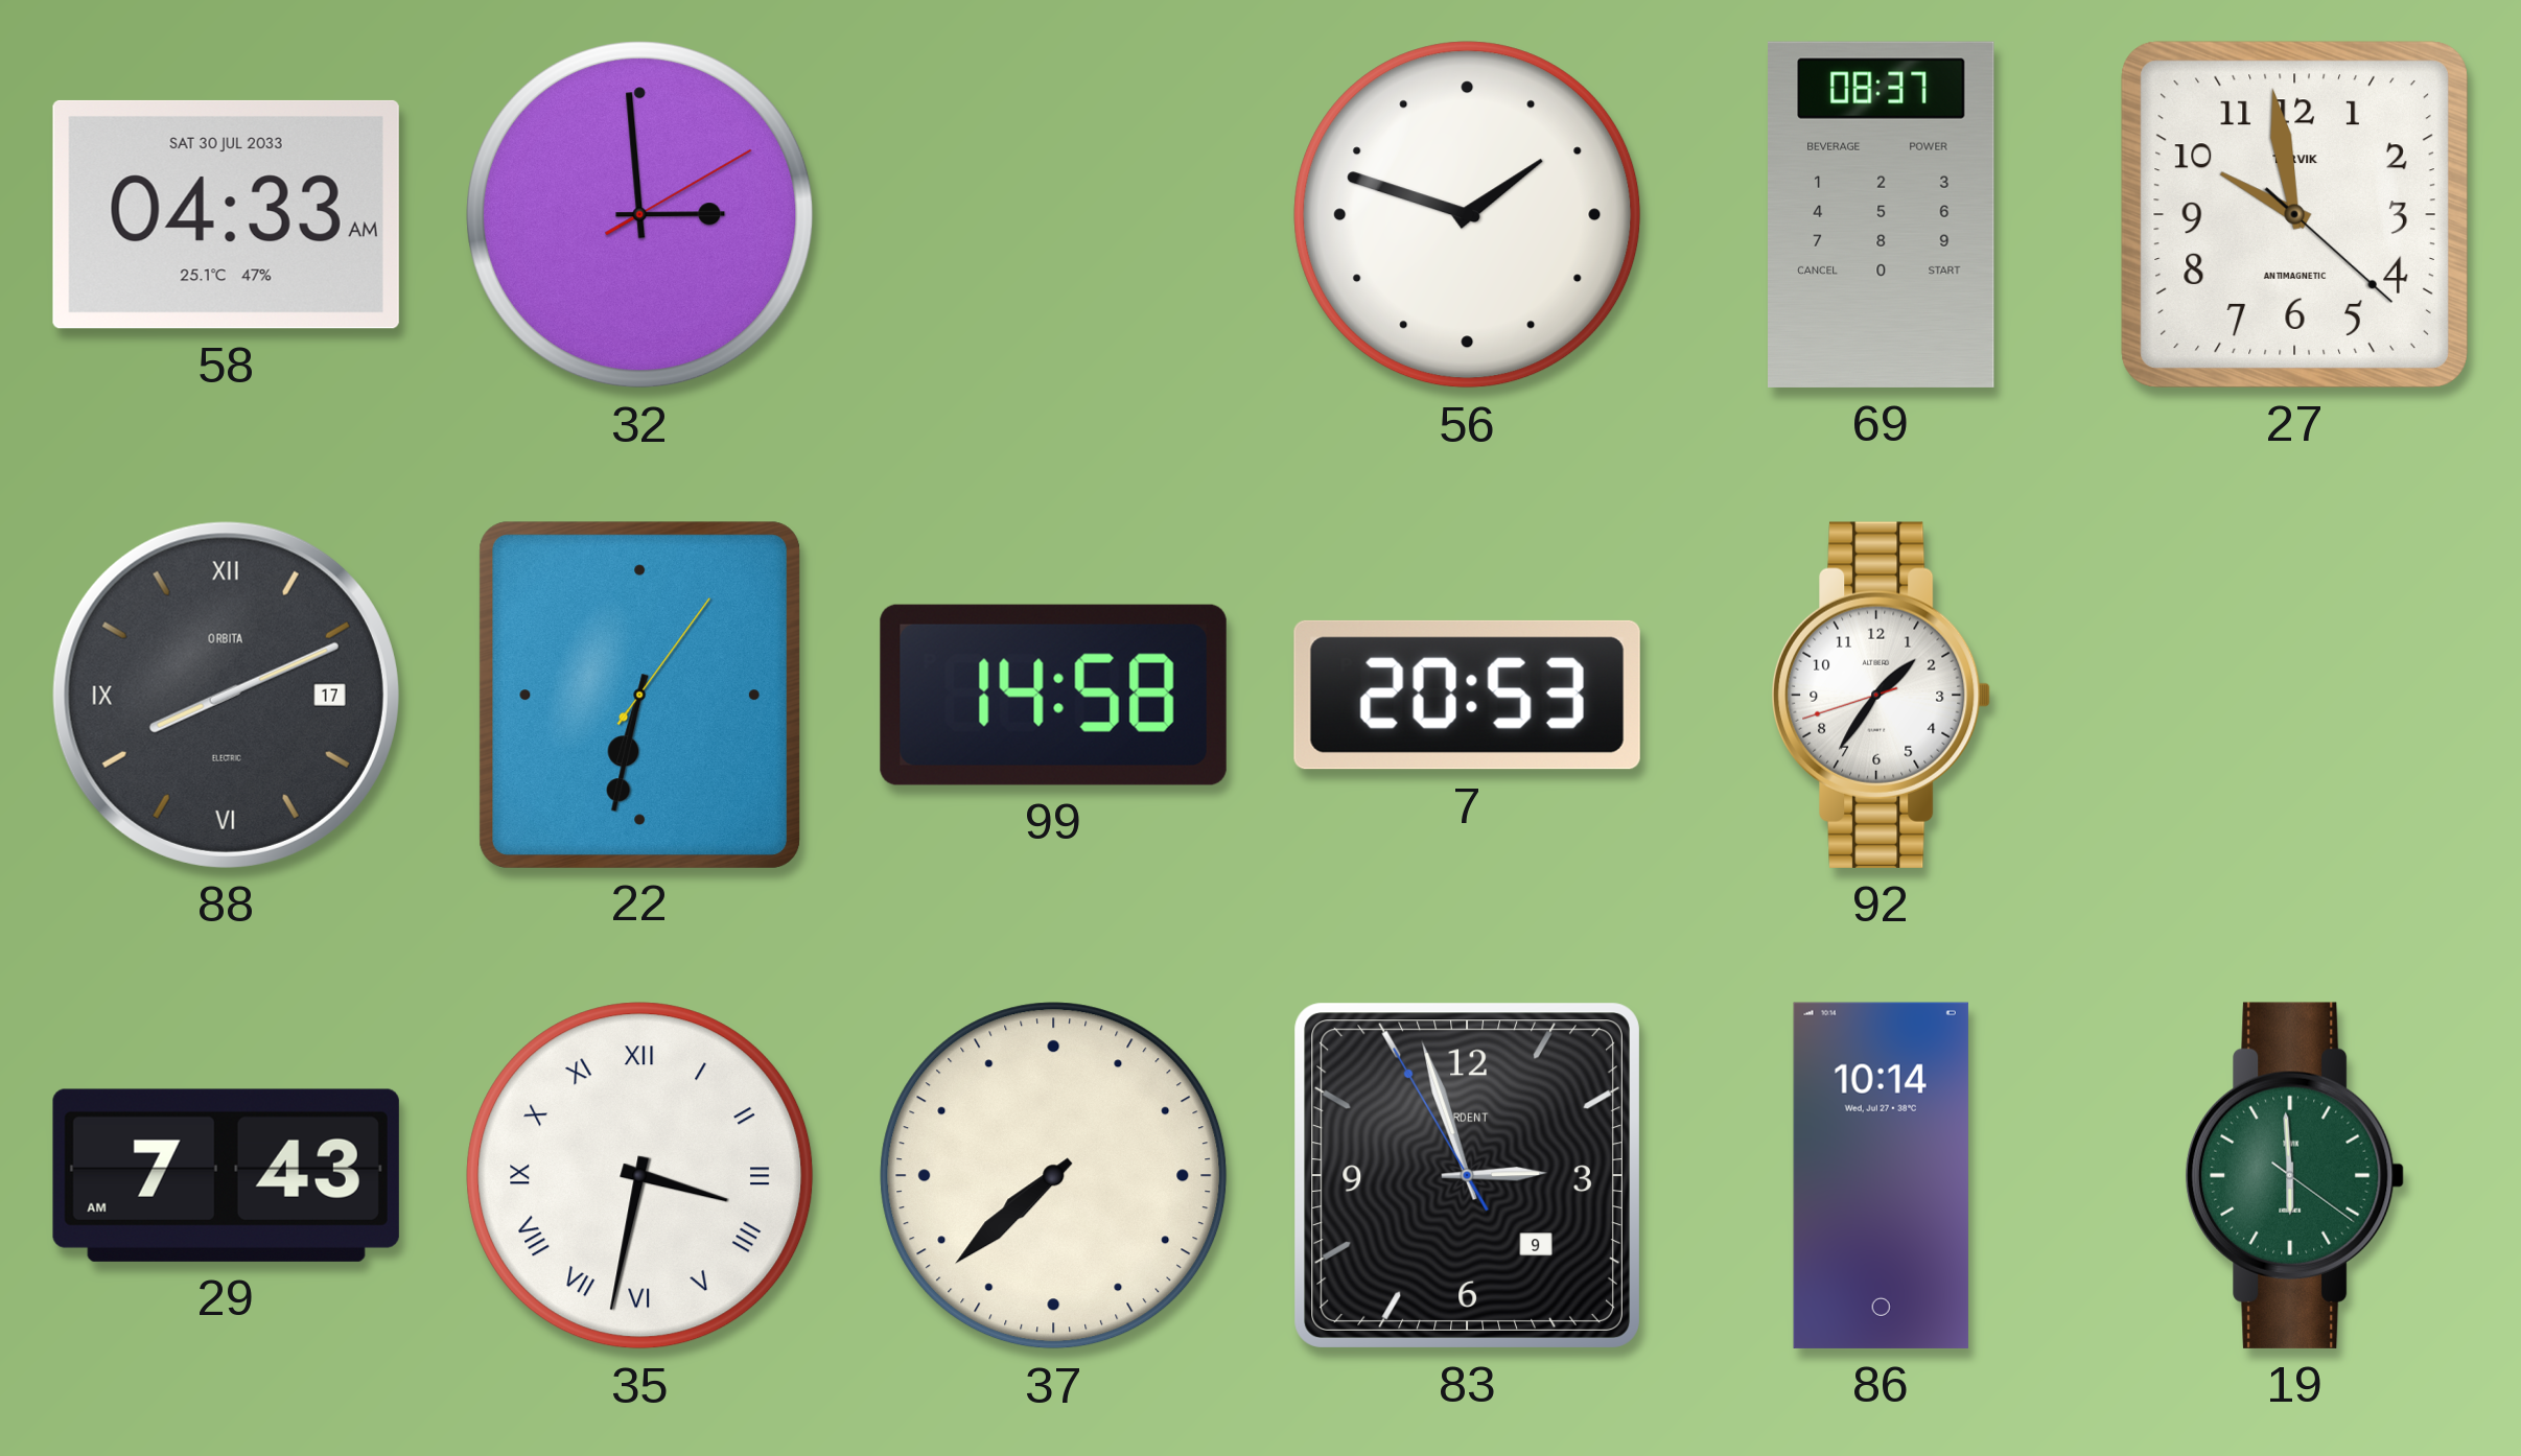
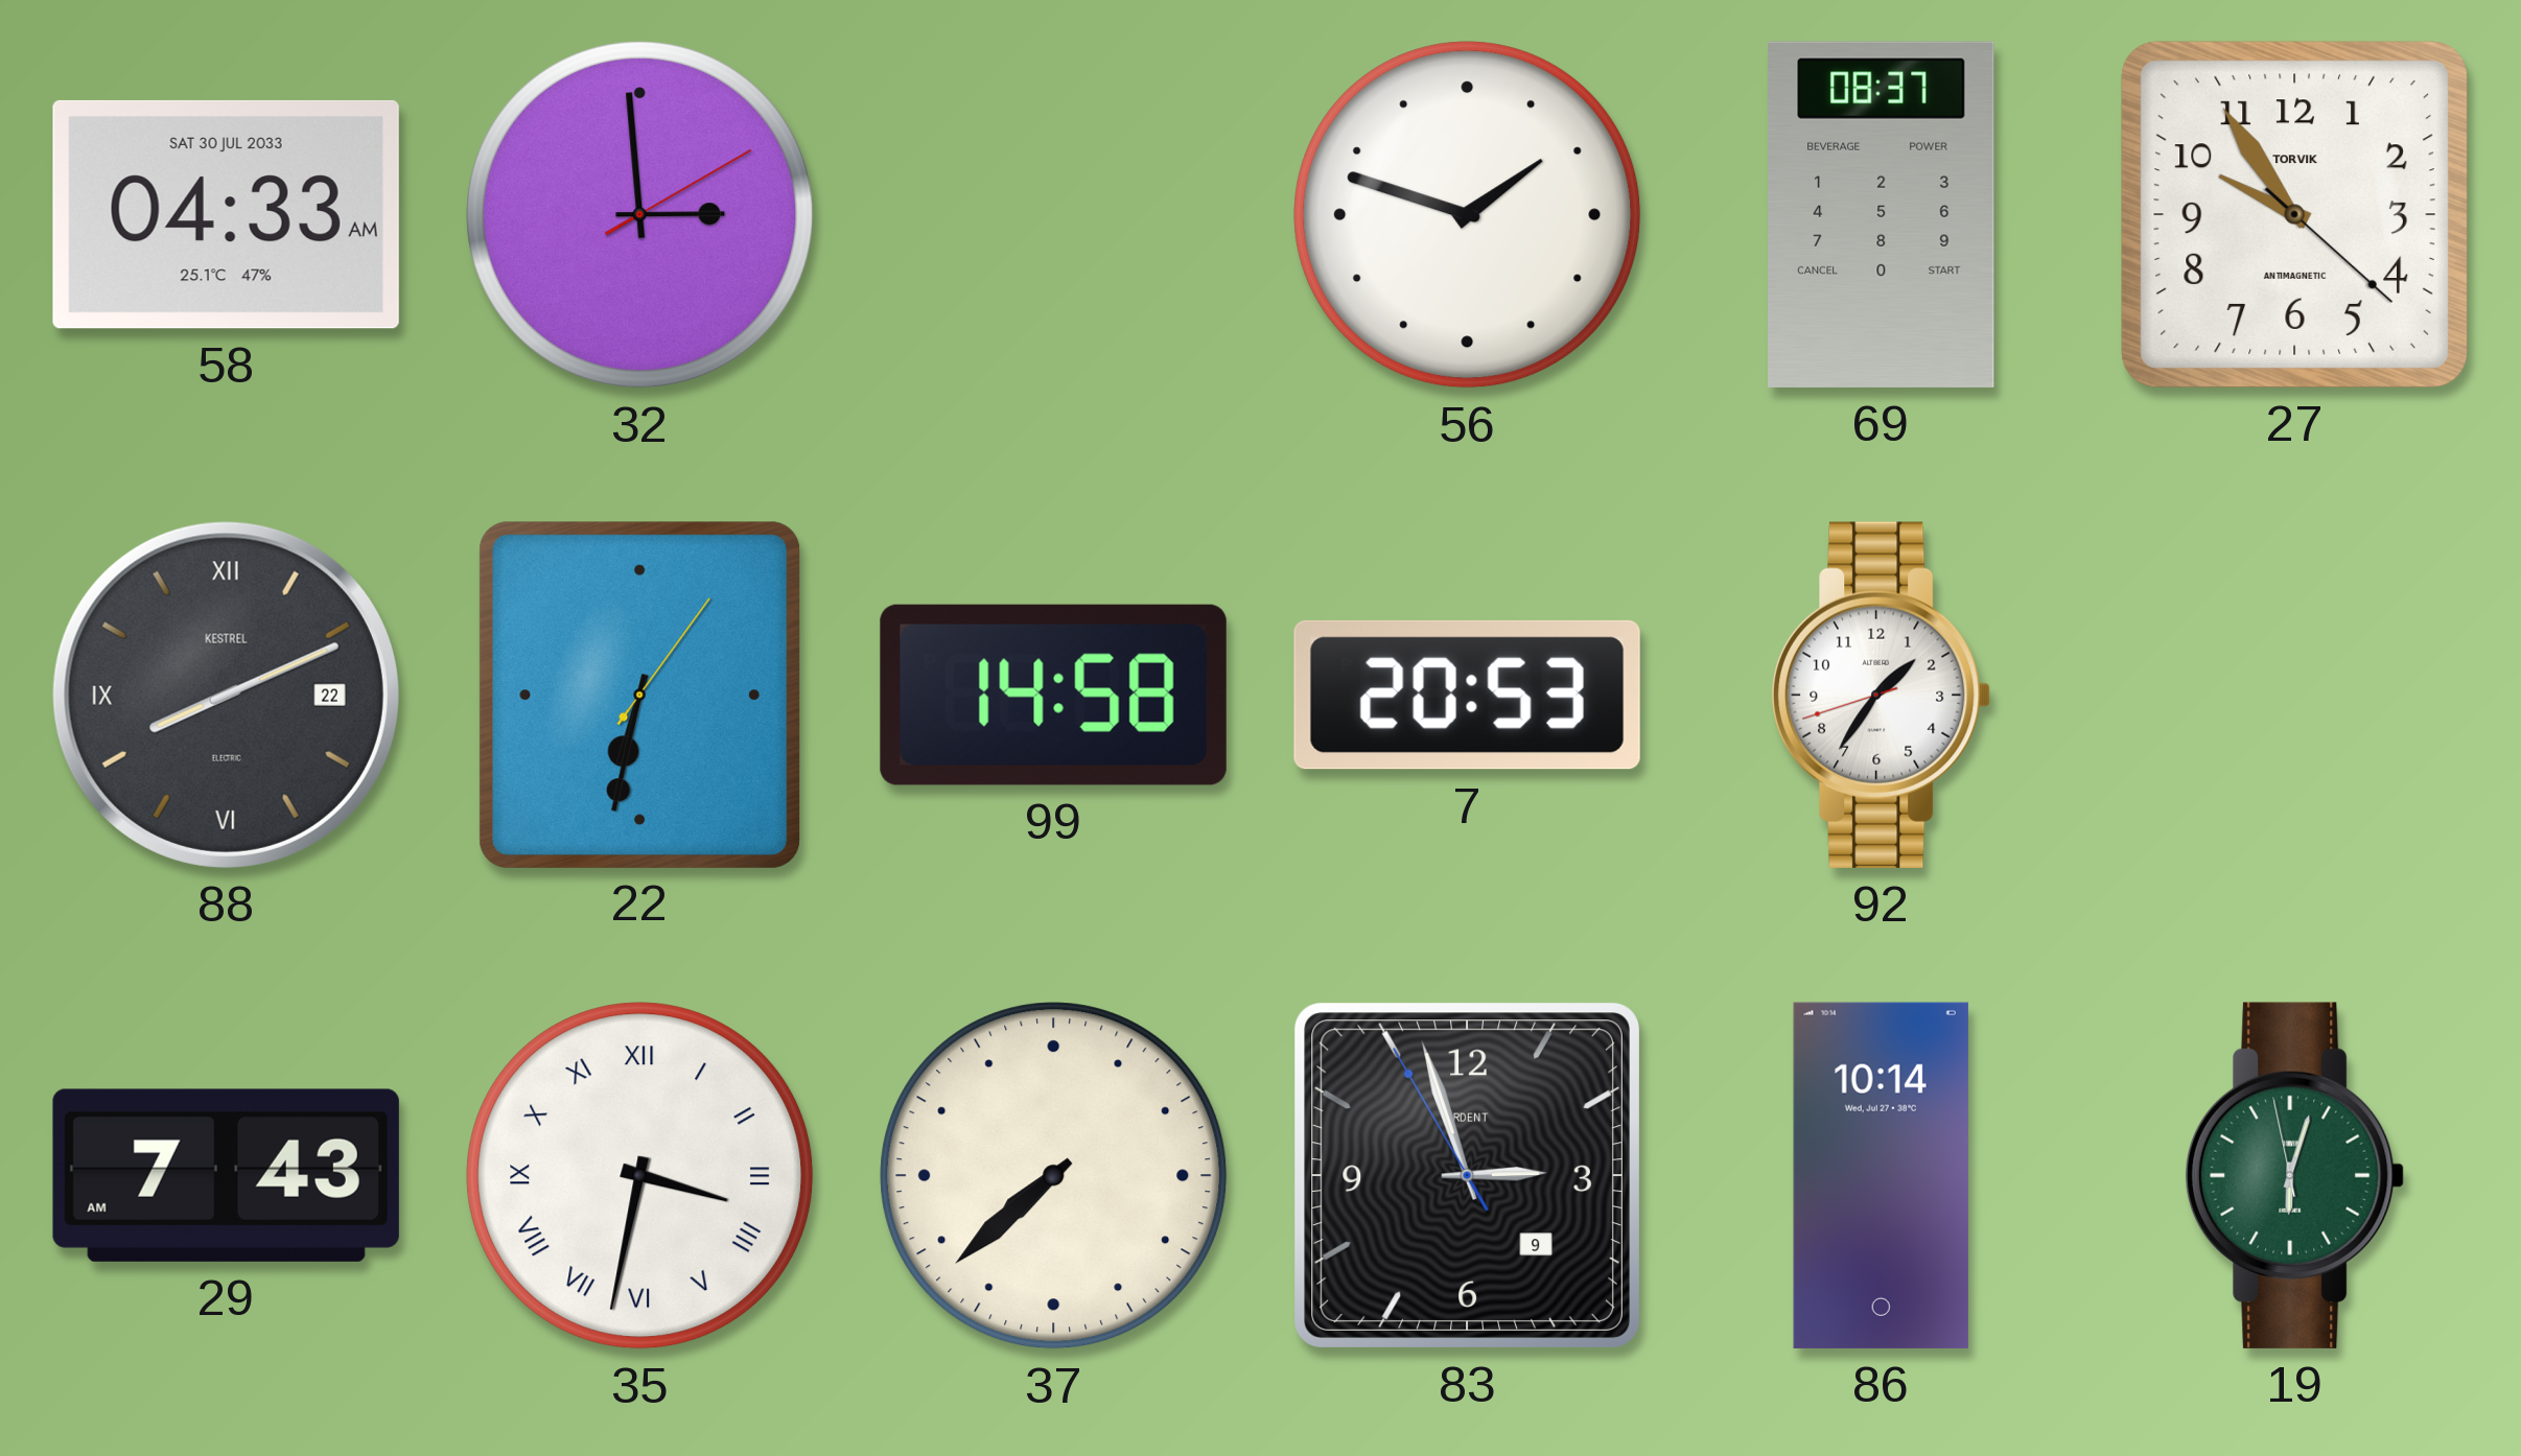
27: 9:58 -> 9:54 (2294, 214)
88 date: 17 -> 22 (226, 695)
88 brand: ORBITA -> KESTREL (226, 695)
19: 5:59 -> 6:02 (2295, 1175)
